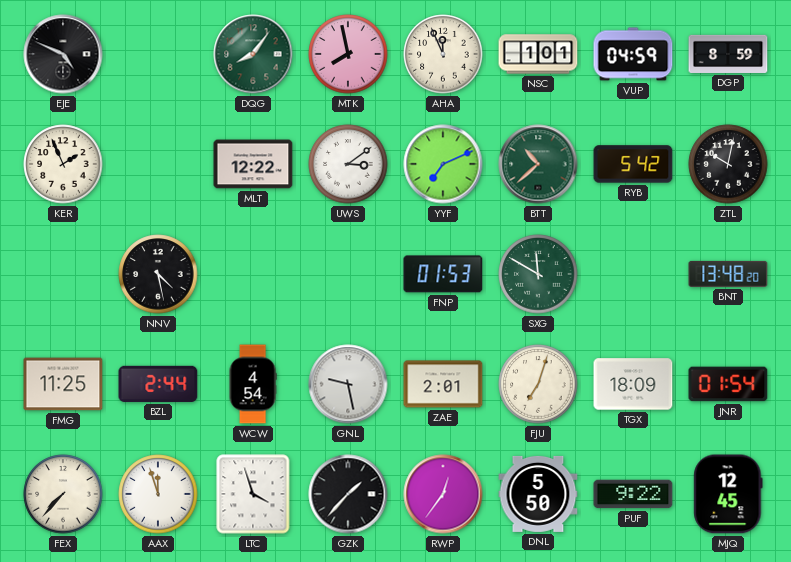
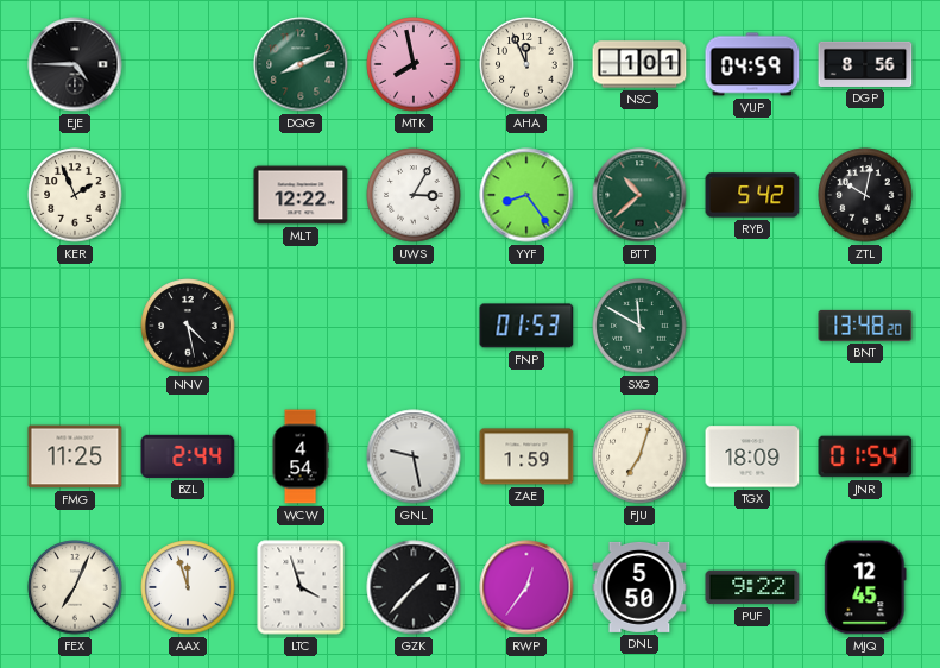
EJE: 4:49 -> 4:45 (75, 64)
DQG: 8:06 -> 8:11 (301, 64)
DGP: 8:59 -> 8:56 (865, 64)
UWS: 3:09 -> 3:05 (414, 195)
YYF: 7:11 -> 8:24 (526, 195)
ZAE: 2:01 -> 1:59 (526, 456)
FEX: 7:37 -> 7:04 (75, 587)
